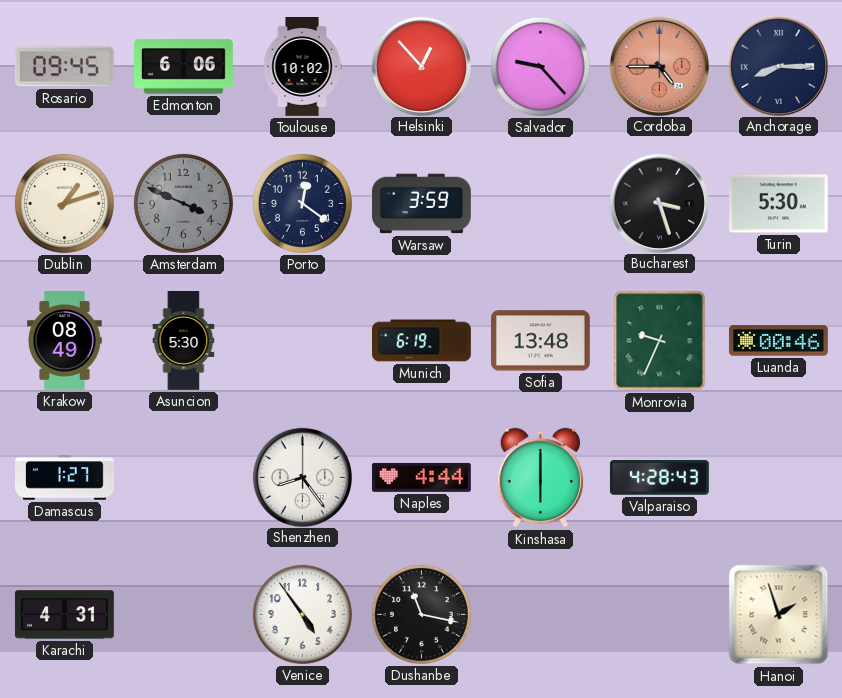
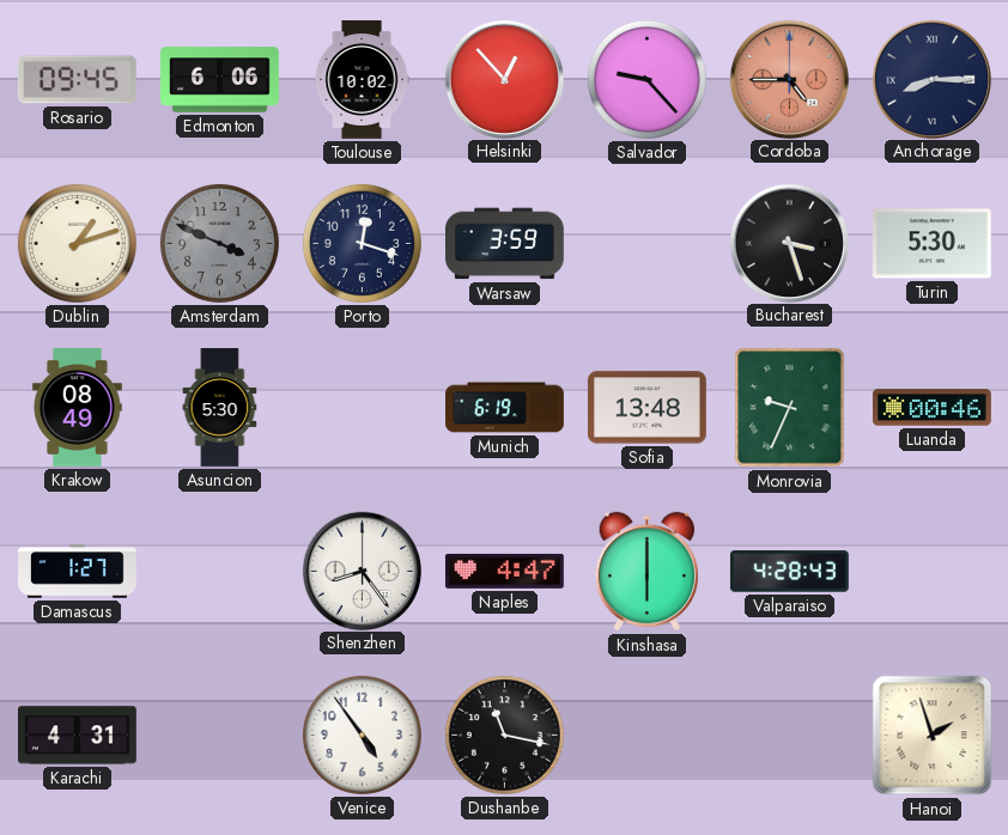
Porto: 12:21 -> 12:18 (362, 243)
Naples: 4:44 -> 4:47 (504, 571)
